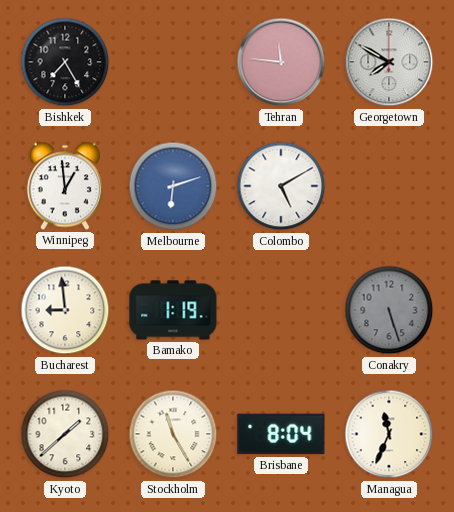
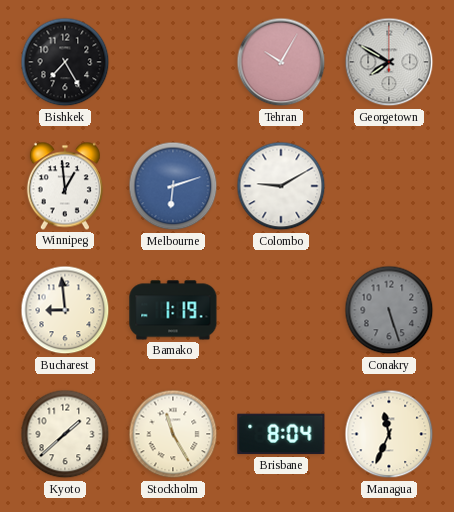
Tehran: 11:46 -> 10:05 (281, 62)
Colombo: 5:10 -> 9:10 (281, 186)
